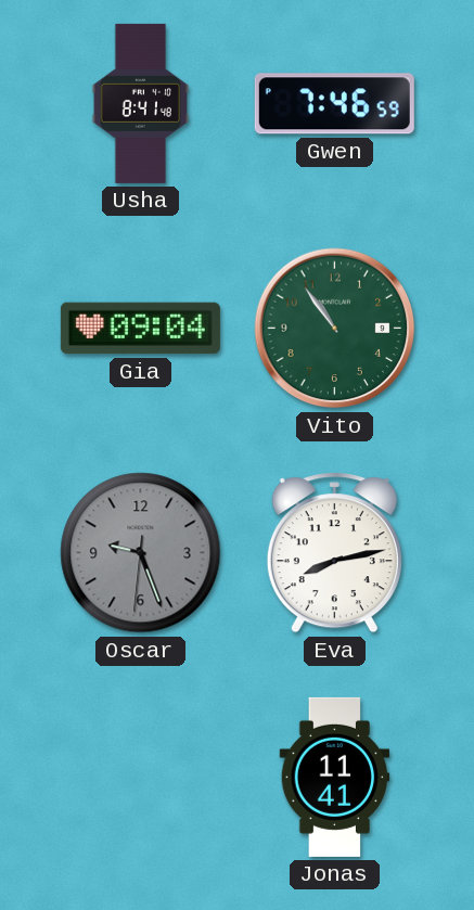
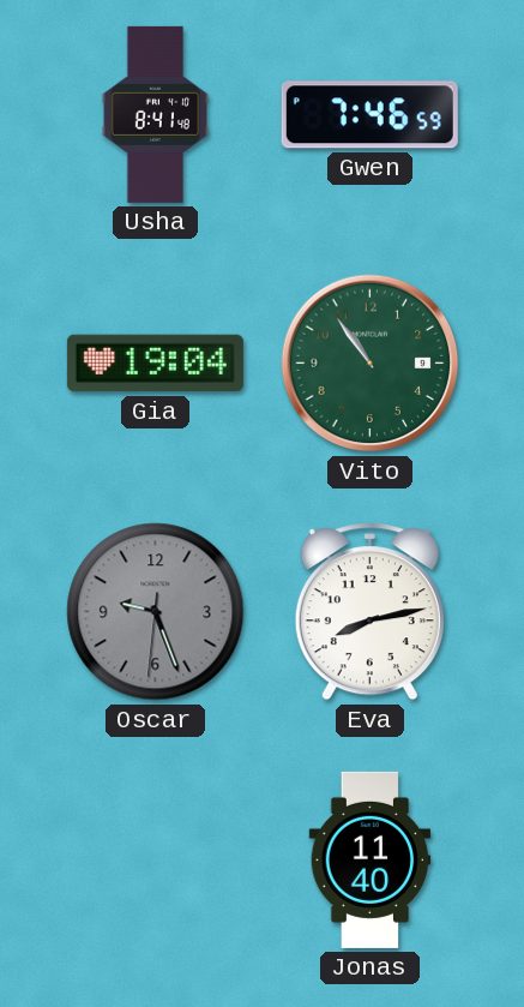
Gia: 09:04 -> 19:04 (155, 364)
Jonas: 11:41 -> 11:40 (371, 859)
